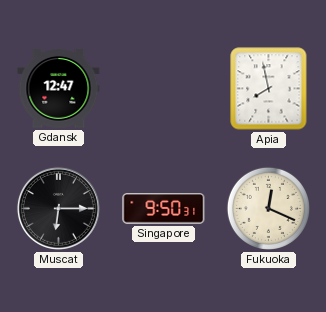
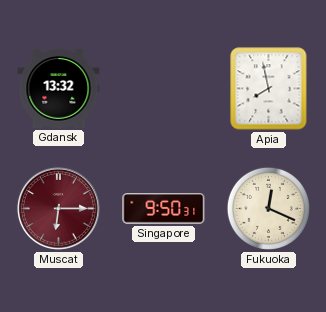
Gdansk: 12:47 -> 13:32 (59, 89)
Muscat dial: black -> burgundy (58, 208)
